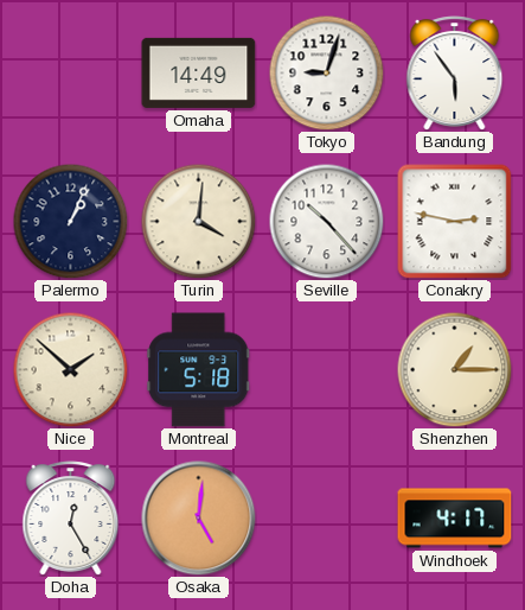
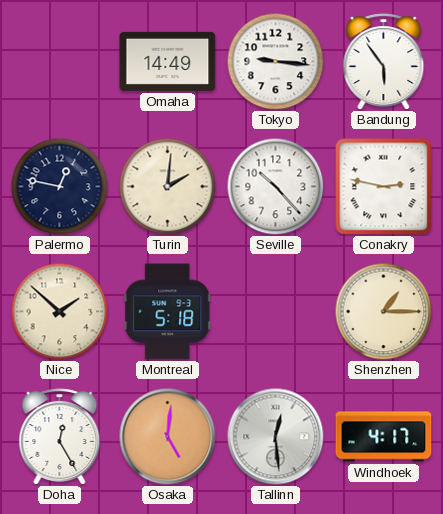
Tokyo: 9:03 -> 9:16 (275, 61)
Palermo: 1:04 -> 12:47 (59, 186)
Turin: 4:01 -> 2:01 (167, 186)
Tallinn: none -> 12:29 (276, 437)
